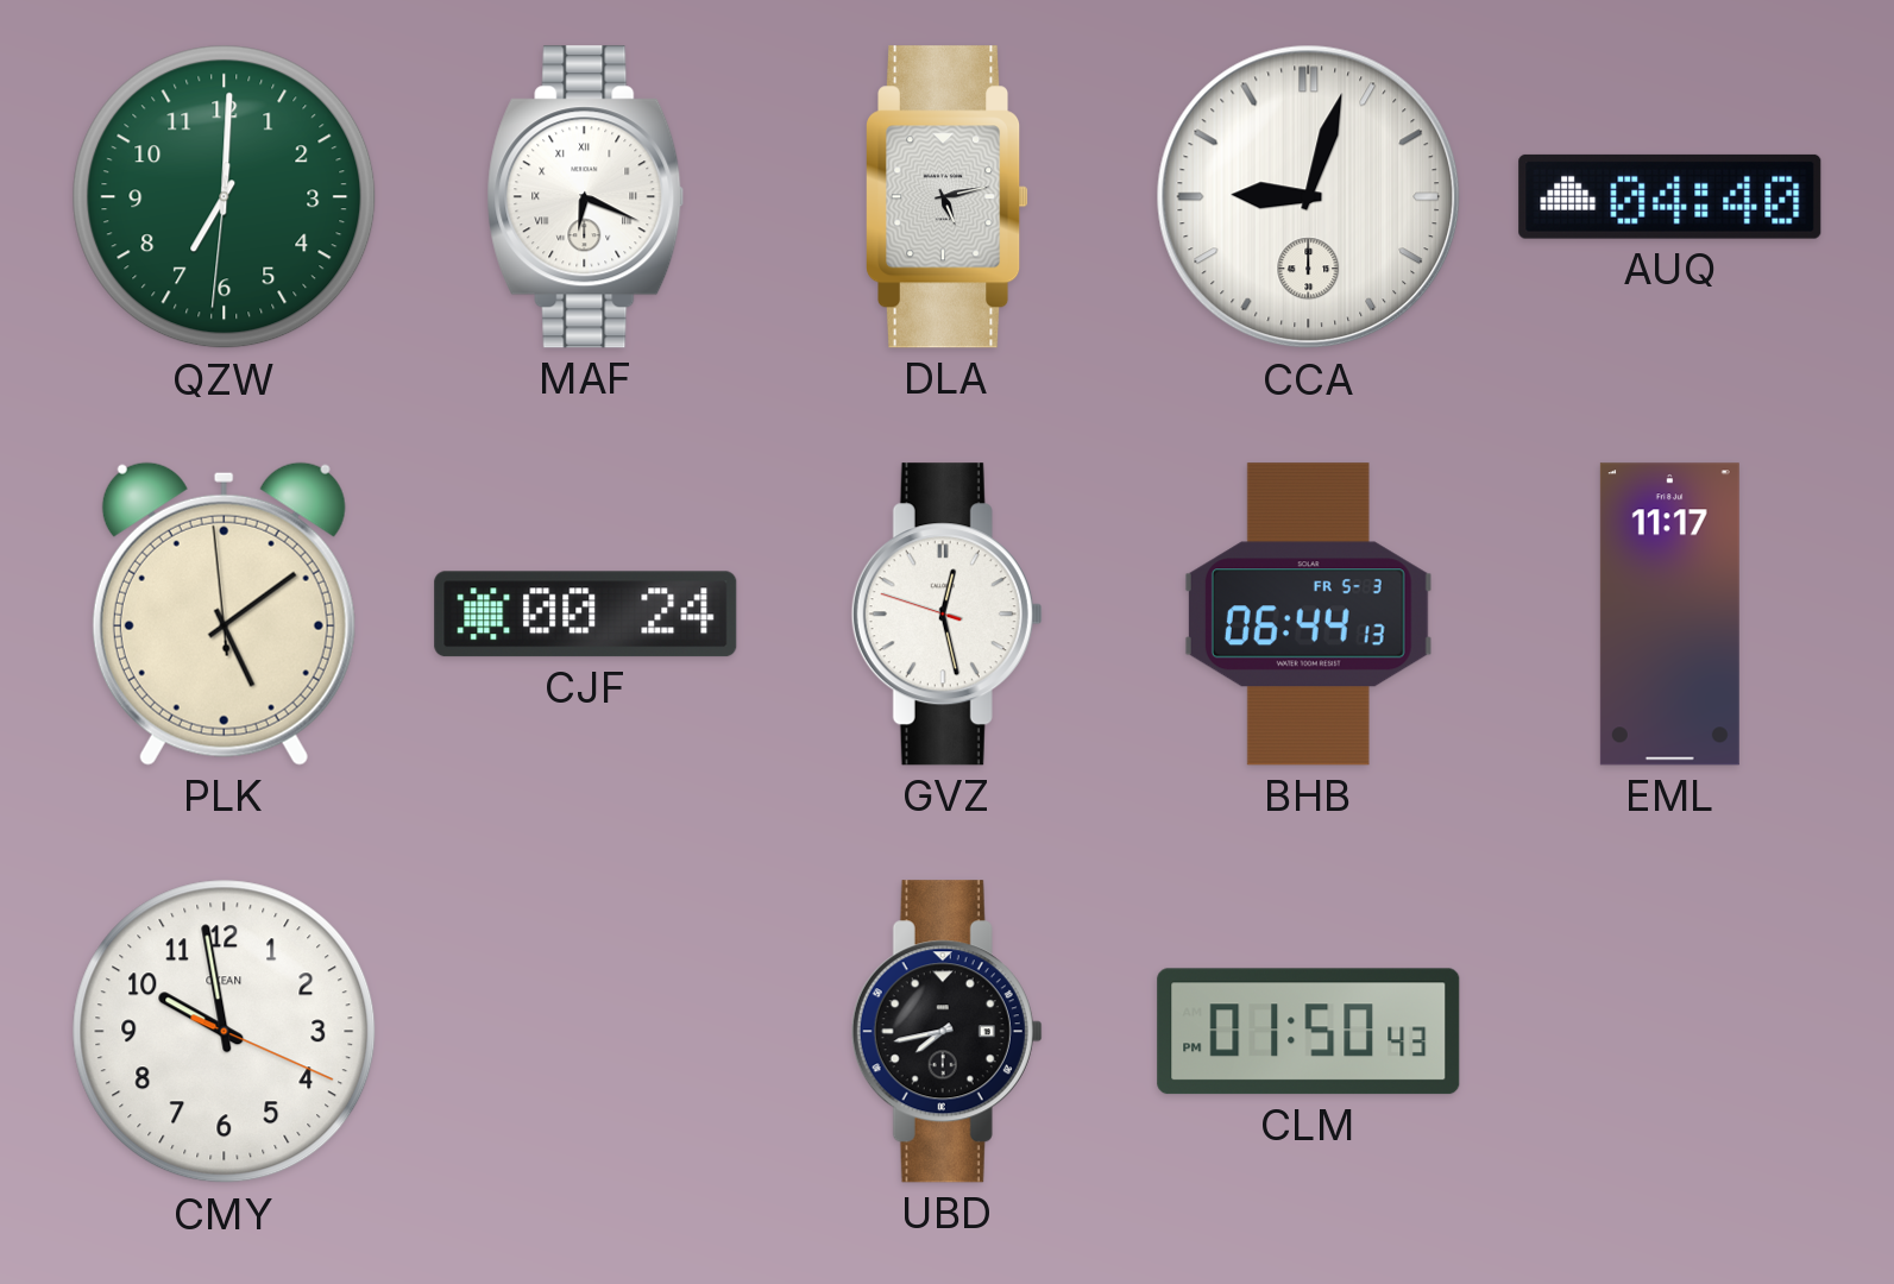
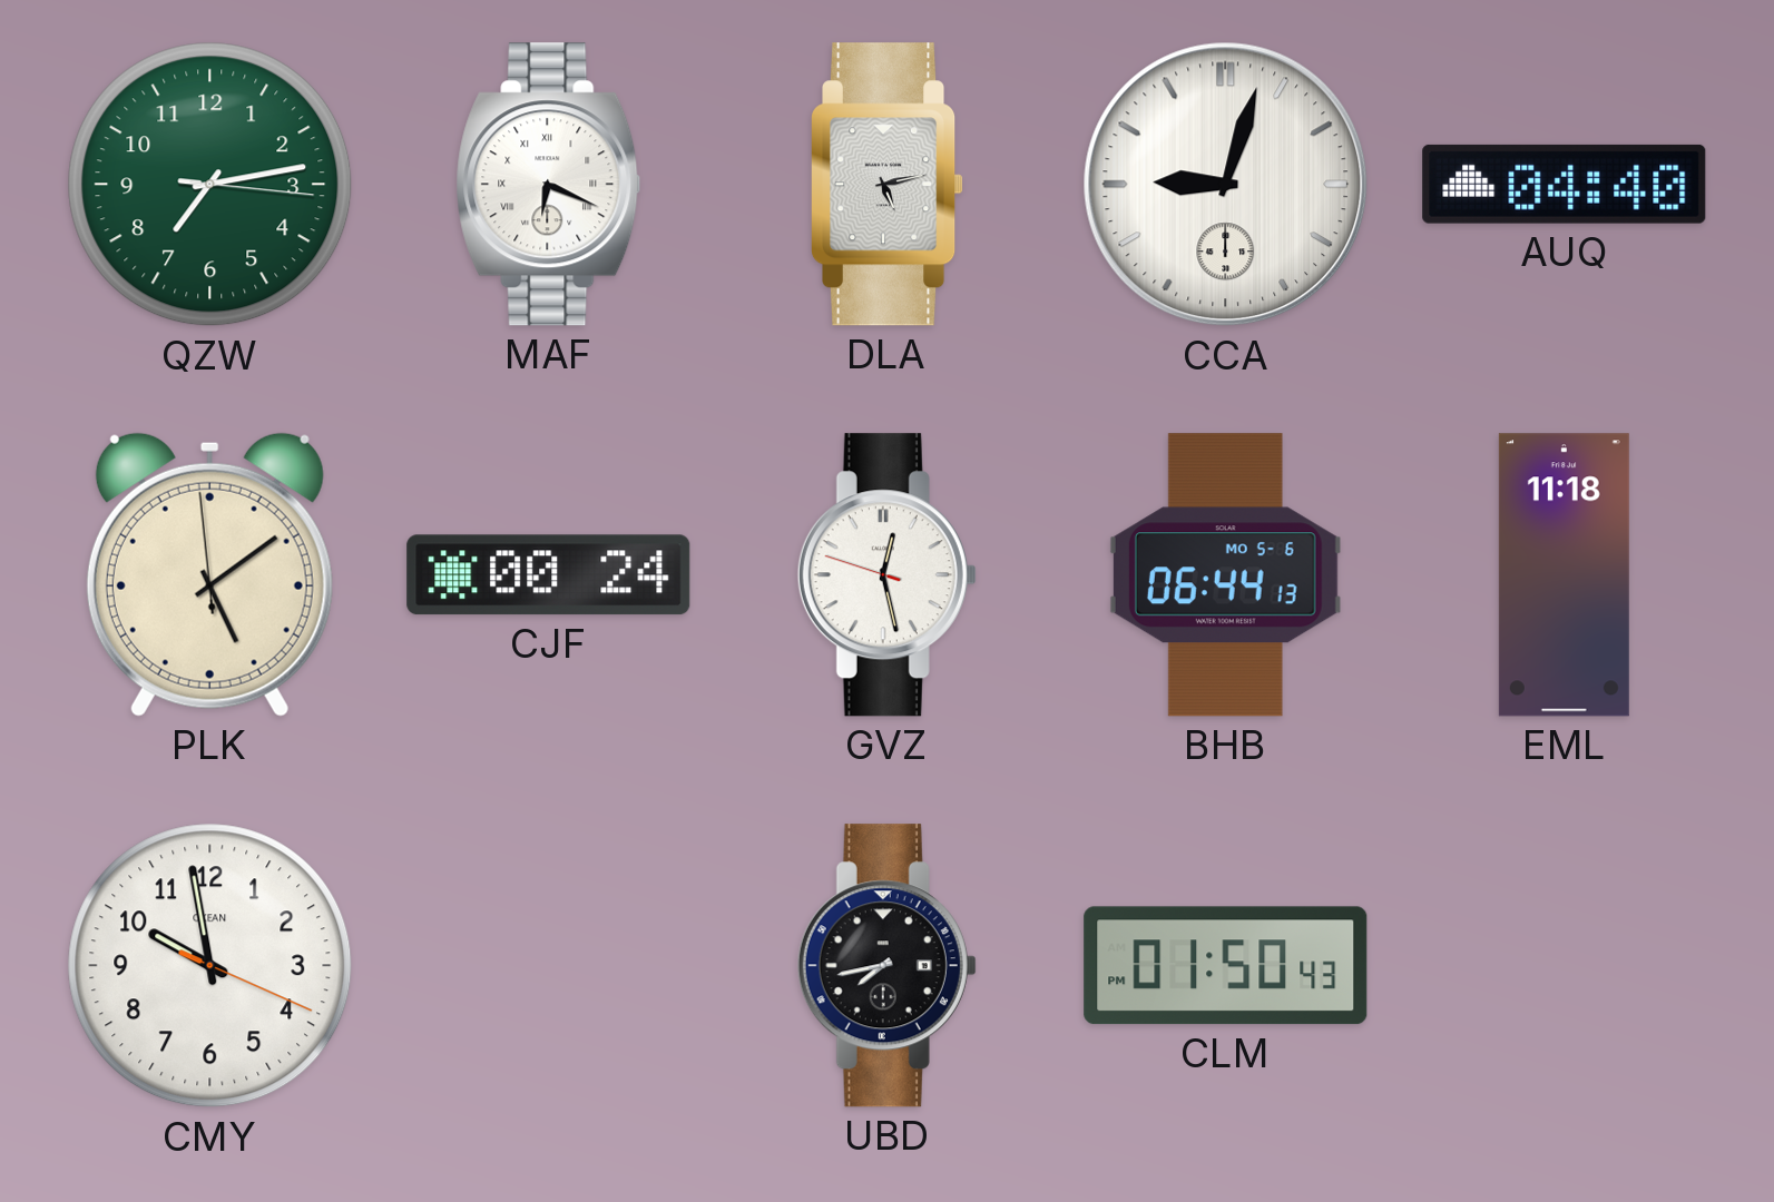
QZW: 7:00 -> 7:13 (210, 185)
BHB date: FR 5-3 -> MO 5-6 (1225, 575)
EML: 11:17 -> 11:18 (1564, 575)
